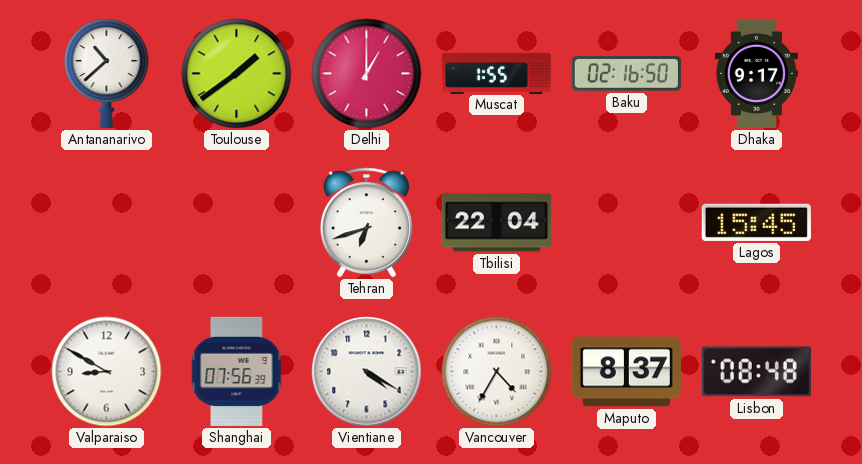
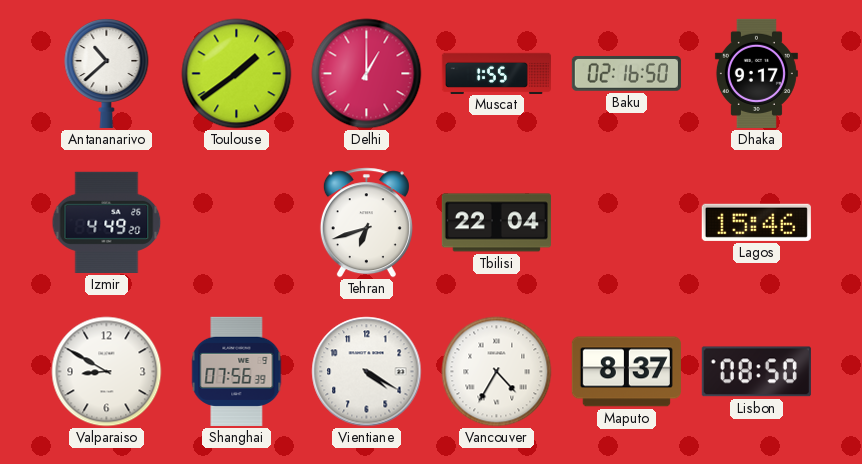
Izmir: none -> 4:49 (107, 222)
Lagos: 15:45 -> 15:46 (756, 222)
Lisbon: 08:48 -> 08:50 (756, 372)
